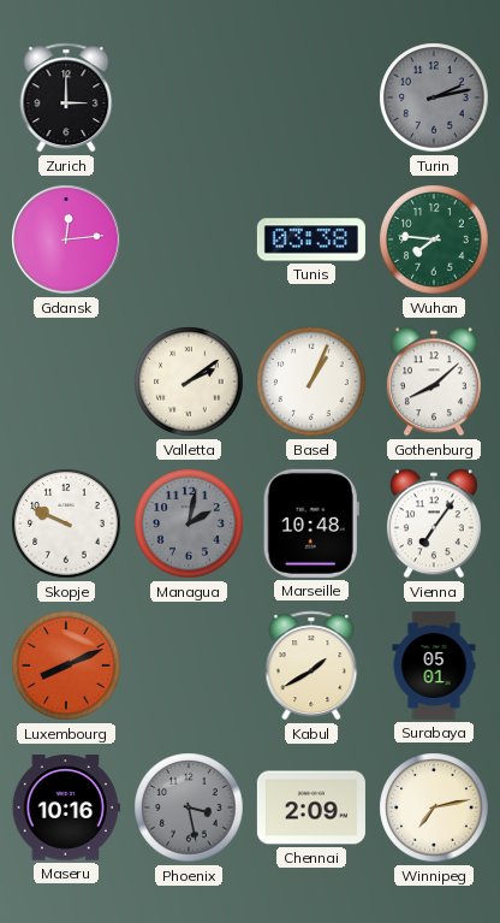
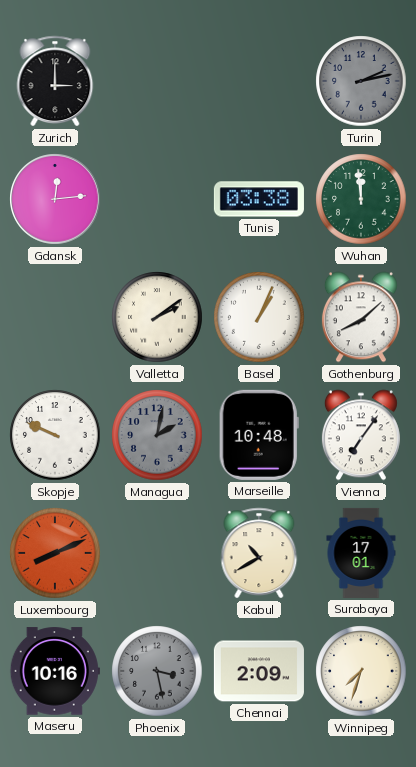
Wuhan: 7:46 -> 11:59 (361, 199)
Kabul: 1:40 -> 10:40 (259, 553)
Surabaya: 05:01 -> 17:01 (361, 553)
Winnipeg: 7:13 -> 7:33 (361, 671)
